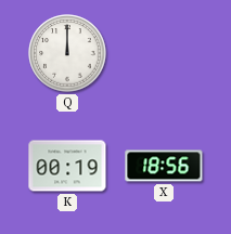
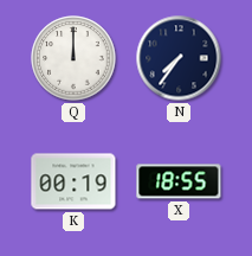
N: none -> 7:36 (179, 58)
X: 18:56 -> 18:55 (179, 181)
